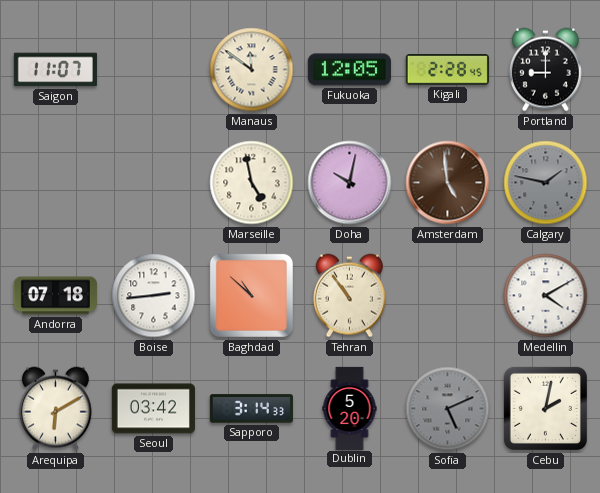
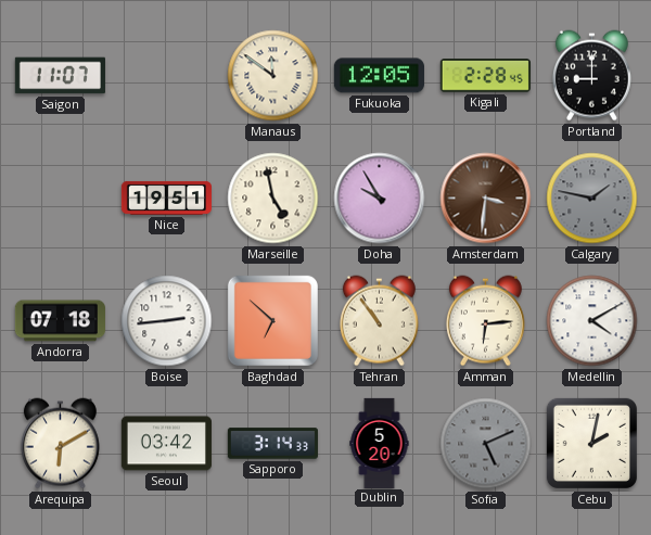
Nice: none -> 19:51 (166, 198)
Doha: 10:02 -> 9:55 (380, 199)
Amsterdam: 4:59 -> 3:31 (486, 199)
Baghdad: 10:52 -> 6:52 (272, 320)
Amman: none -> 6:14 (485, 321)
